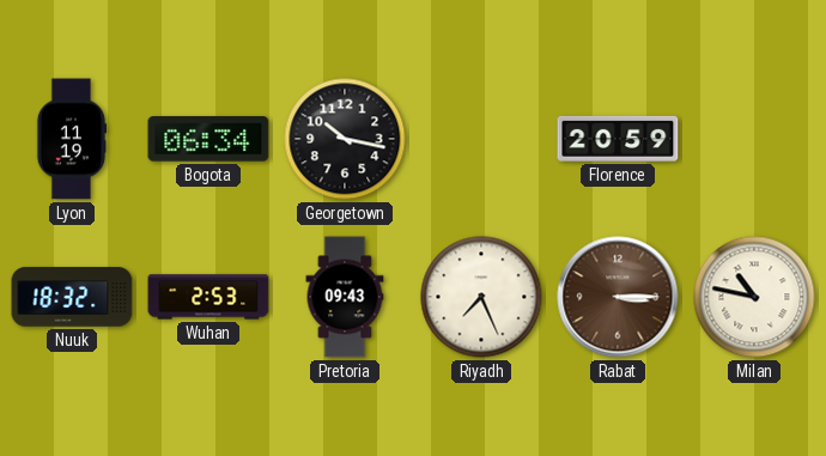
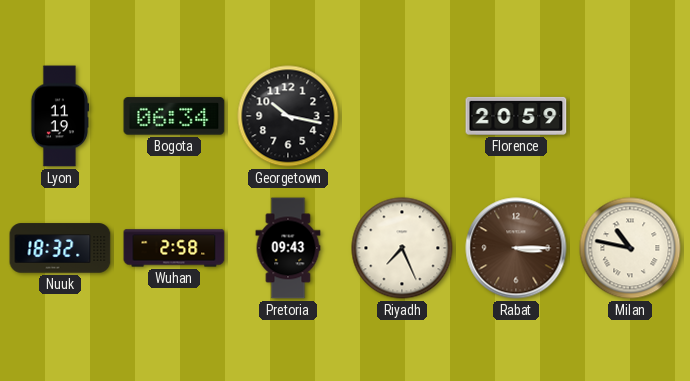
Wuhan: 2:53 -> 2:58 (174, 248)
